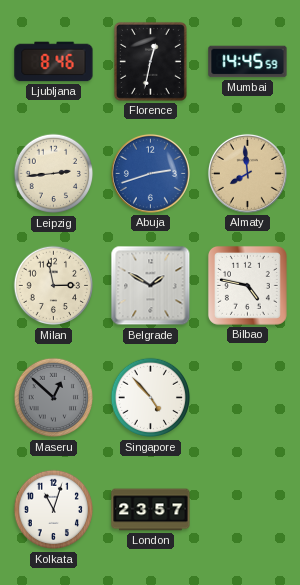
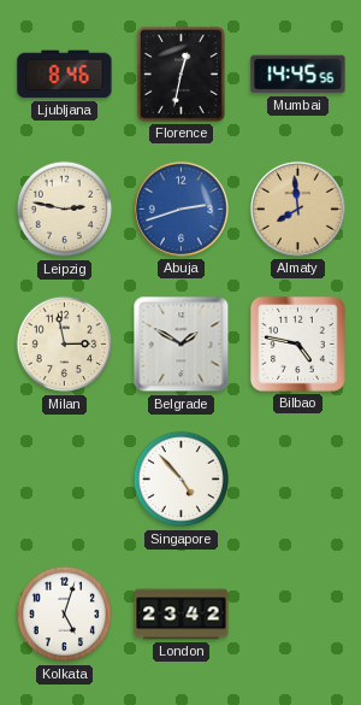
Mumbai: 14:45:59 -> 14:45:56 (298, 75)
Leipzig: 2:44 -> 2:47 (65, 210)
Maseru: 12:52 -> none (54, 398)
Kolkata: 11:03 -> 5:03 (65, 615)
London: 23:57 -> 23:42 (182, 615)
